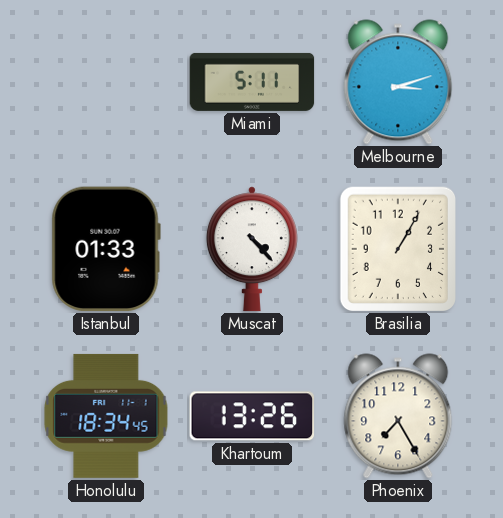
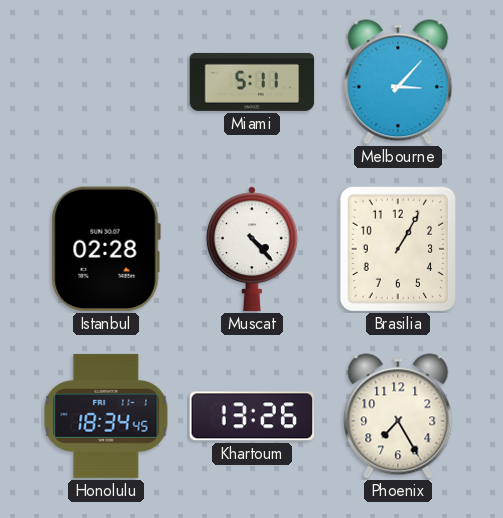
Melbourne: 3:12 -> 3:07 (398, 82)
Istanbul: 01:33 -> 02:28 (106, 249)
